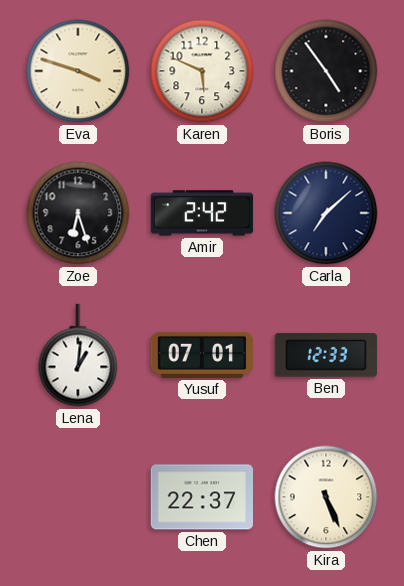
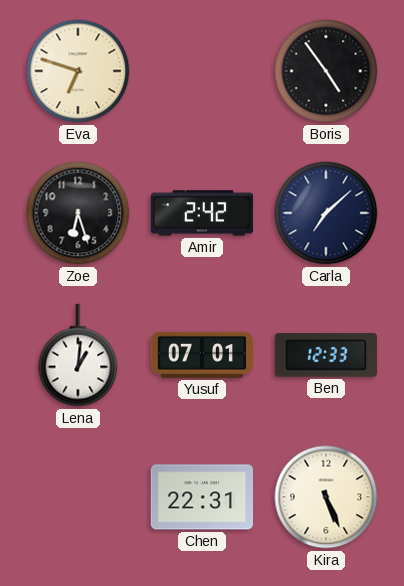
Eva: 3:48 -> 6:48 (78, 71)
Karen: 5:49 -> none (202, 71)
Chen: 22:37 -> 22:31 (202, 497)
